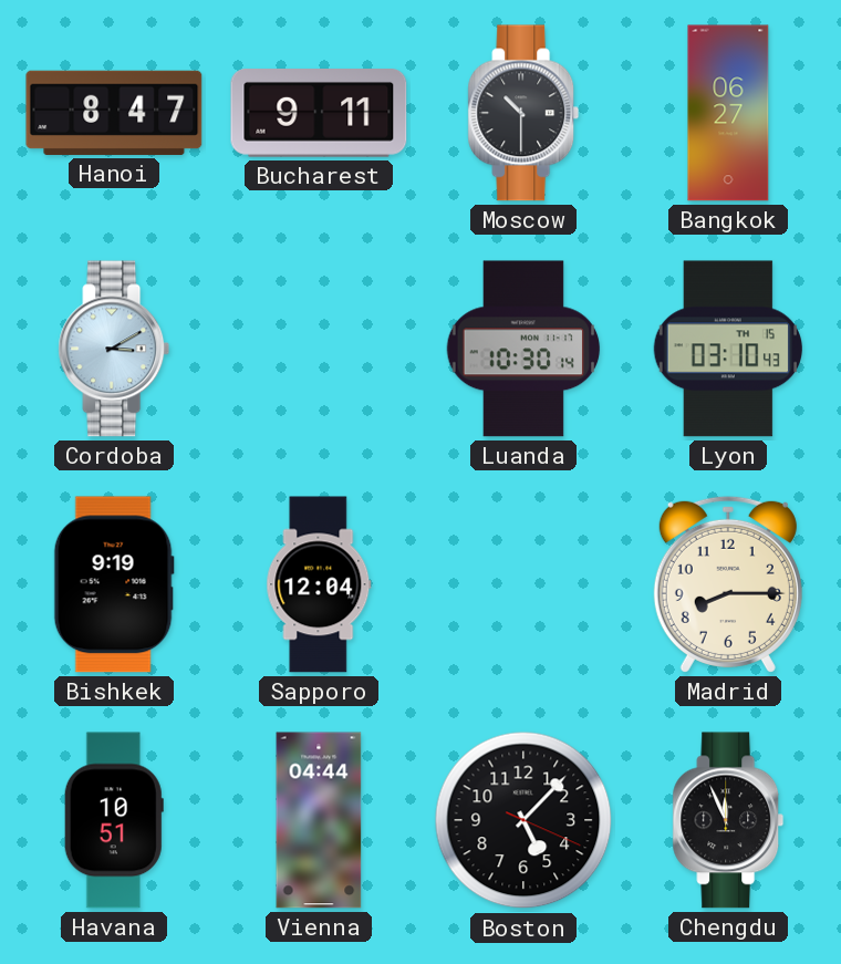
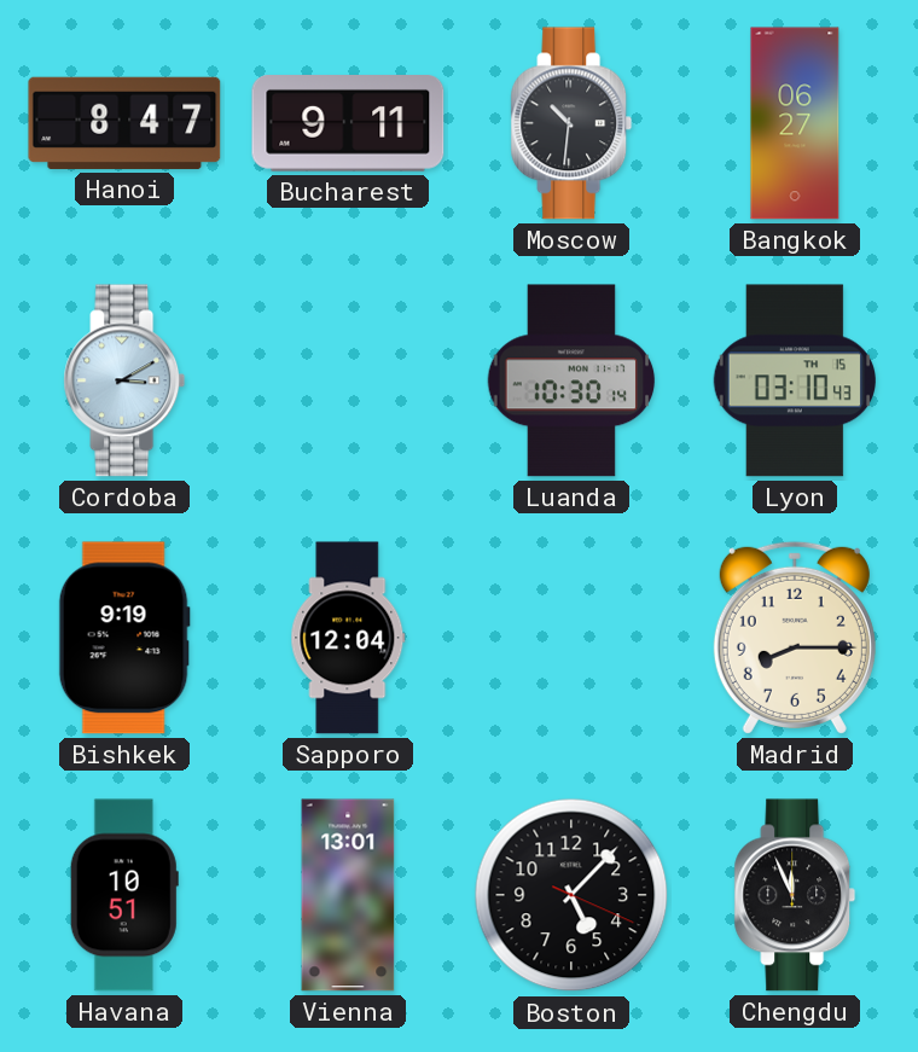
Moscow: 10:30 -> 10:31 (571, 123)
Vienna: 04:44 -> 13:01 (348, 895)
